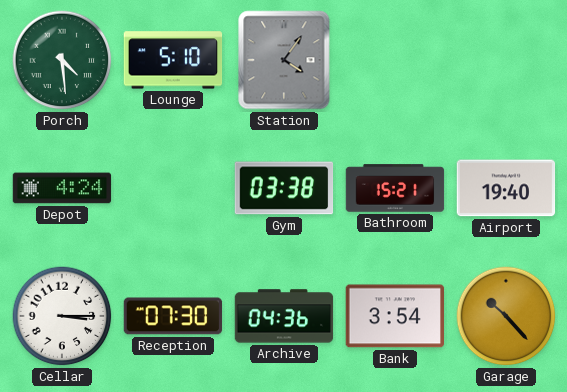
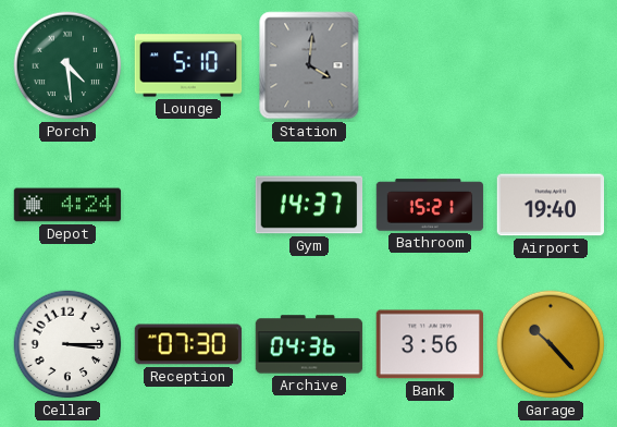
Station: 4:06 -> 4:01 (309, 65)
Gym: 03:38 -> 14:37 (309, 205)
Bank: 3:54 -> 3:56 (429, 344)
